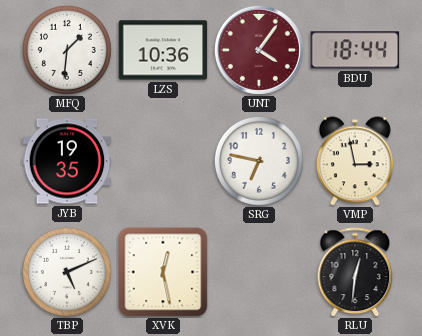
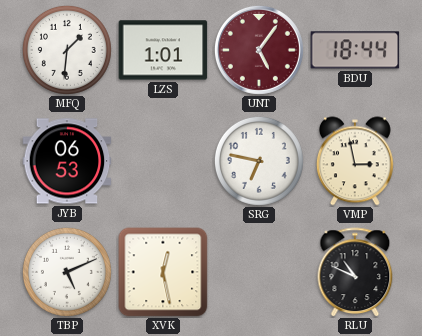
LZS: 10:36 -> 1:01 (163, 50)
UNT: 4:06 -> 5:06 (259, 50)
JYB: 19:35 -> 06:53 (67, 161)
RLU: 12:31 -> 10:49 (355, 272)
